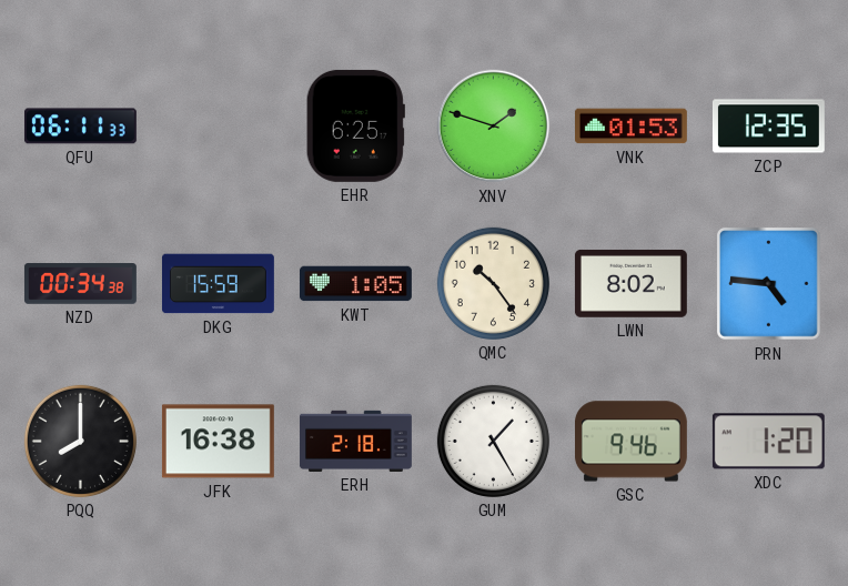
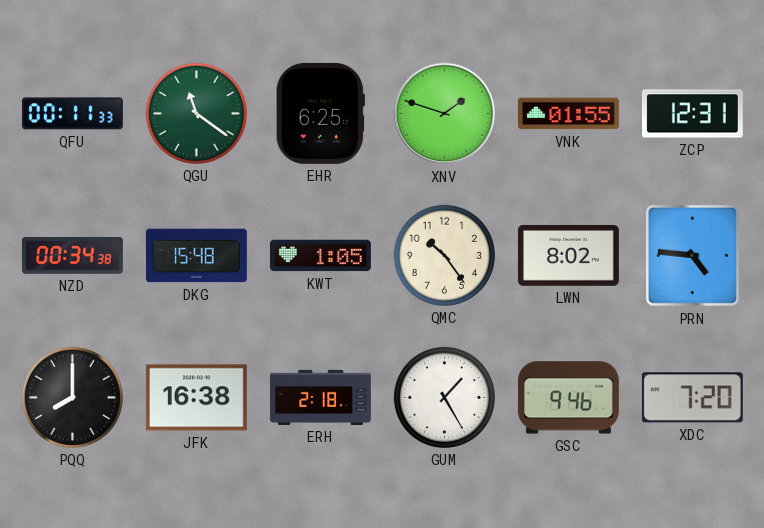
QFU: 06:11 -> 00:11 (72, 114)
QGU: none -> 11:21 (196, 113)
VNK: 01:53 -> 01:55 (568, 114)
ZCP: 12:35 -> 12:31 (692, 114)
DKG: 15:59 -> 15:48 (196, 256)
XDC: 1:20 -> 7:20 (692, 398)
